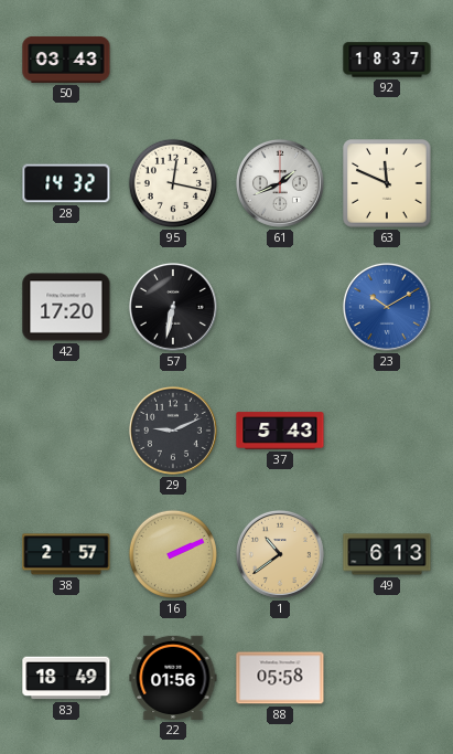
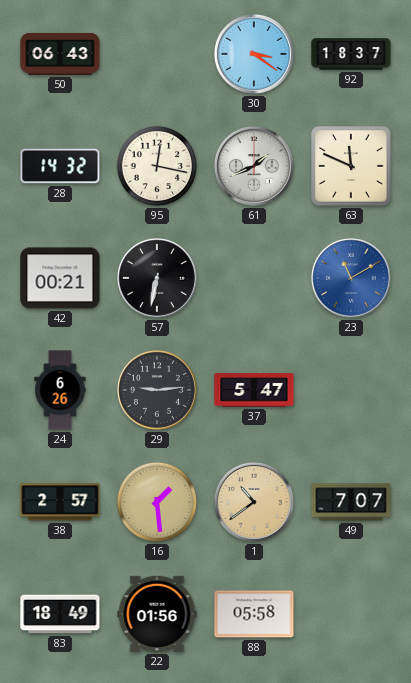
50: 03:43 -> 06:43 (60, 54)
30: none -> 3:21 (254, 54)
42: 17:20 -> 00:21 (60, 278)
23: 10:10 -> 11:10 (351, 278)
24: none -> 6:26 (60, 390)
29: 9:11 -> 9:14 (157, 390)
37: 5:43 -> 5:47 (254, 390)
16: 2:11 -> 1:29 (157, 502)
49: 6:13 -> 7:07 (351, 502)
